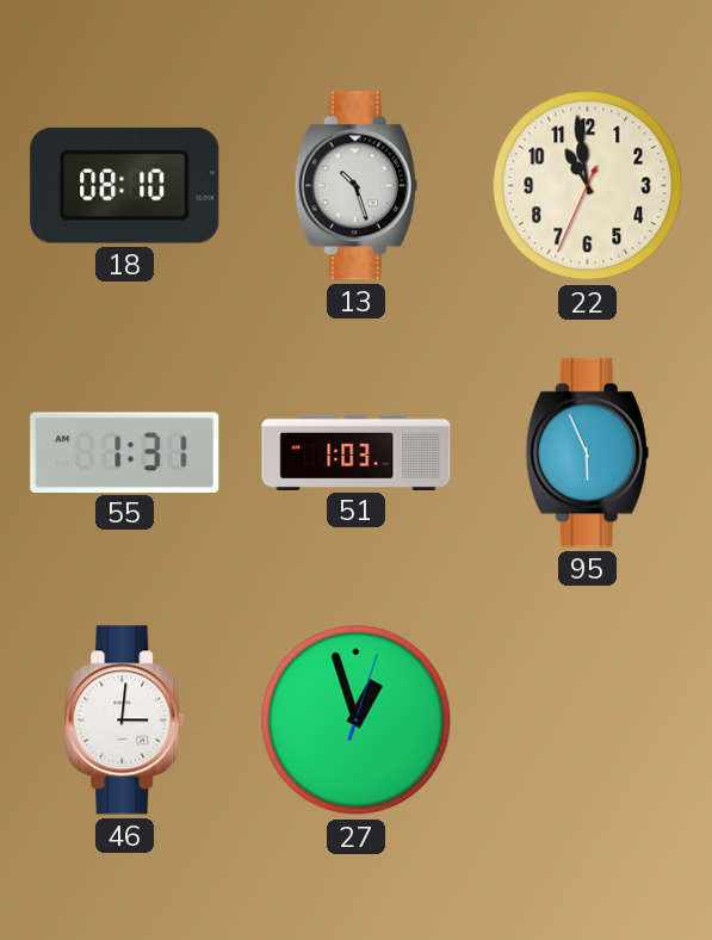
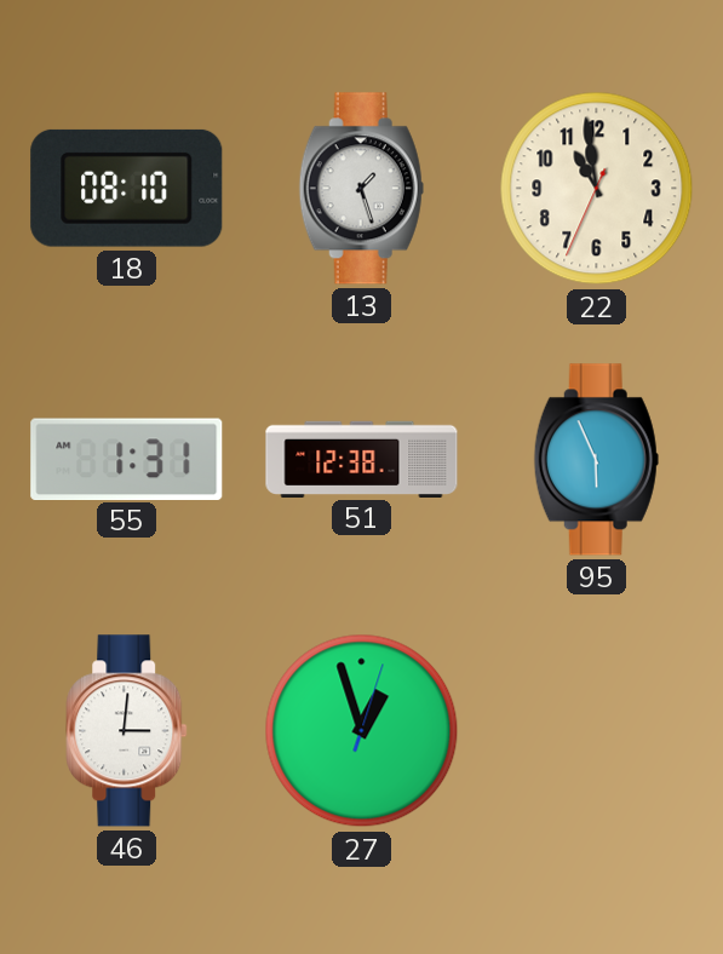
13: 10:27 -> 1:27 (361, 189)
51: 1:03 -> 12:38 (362, 459)
